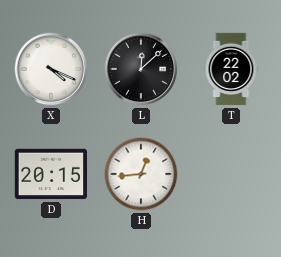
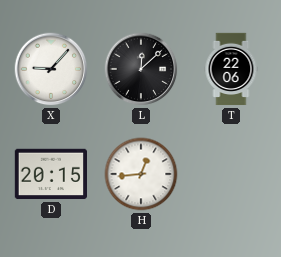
X: 4:19 -> 9:07 (51, 69)
T: 22:02 -> 22:06 (231, 69)
